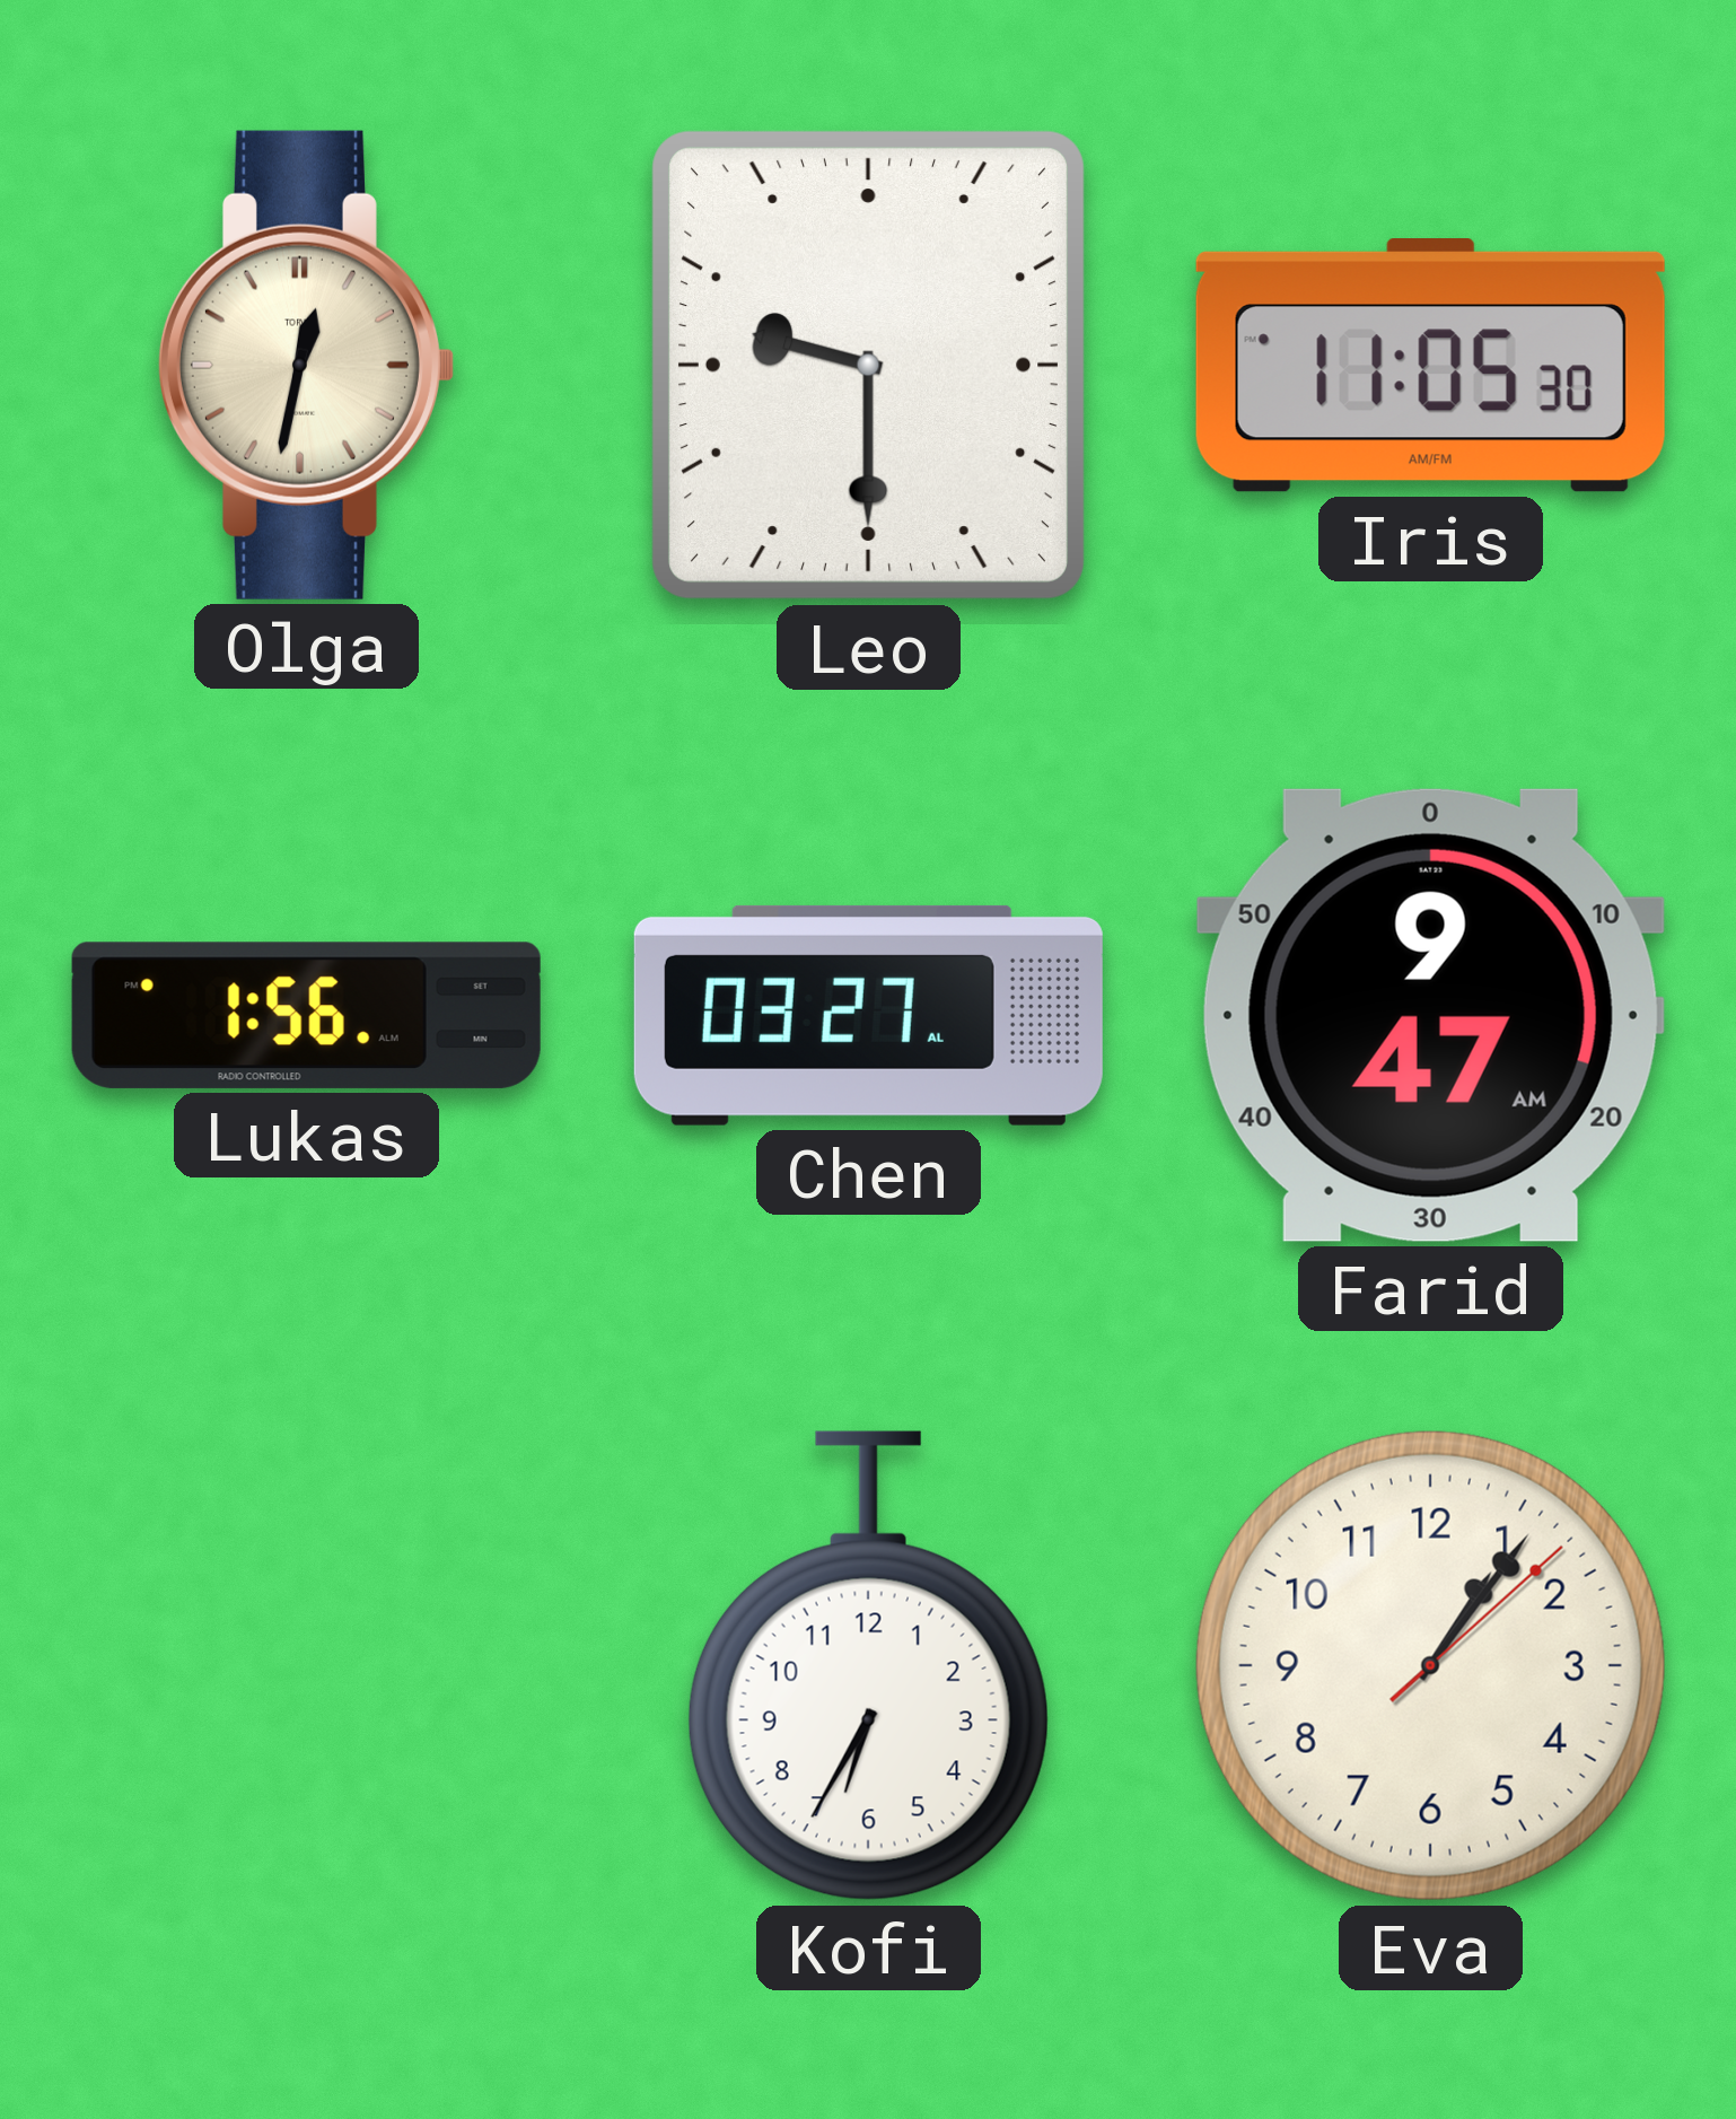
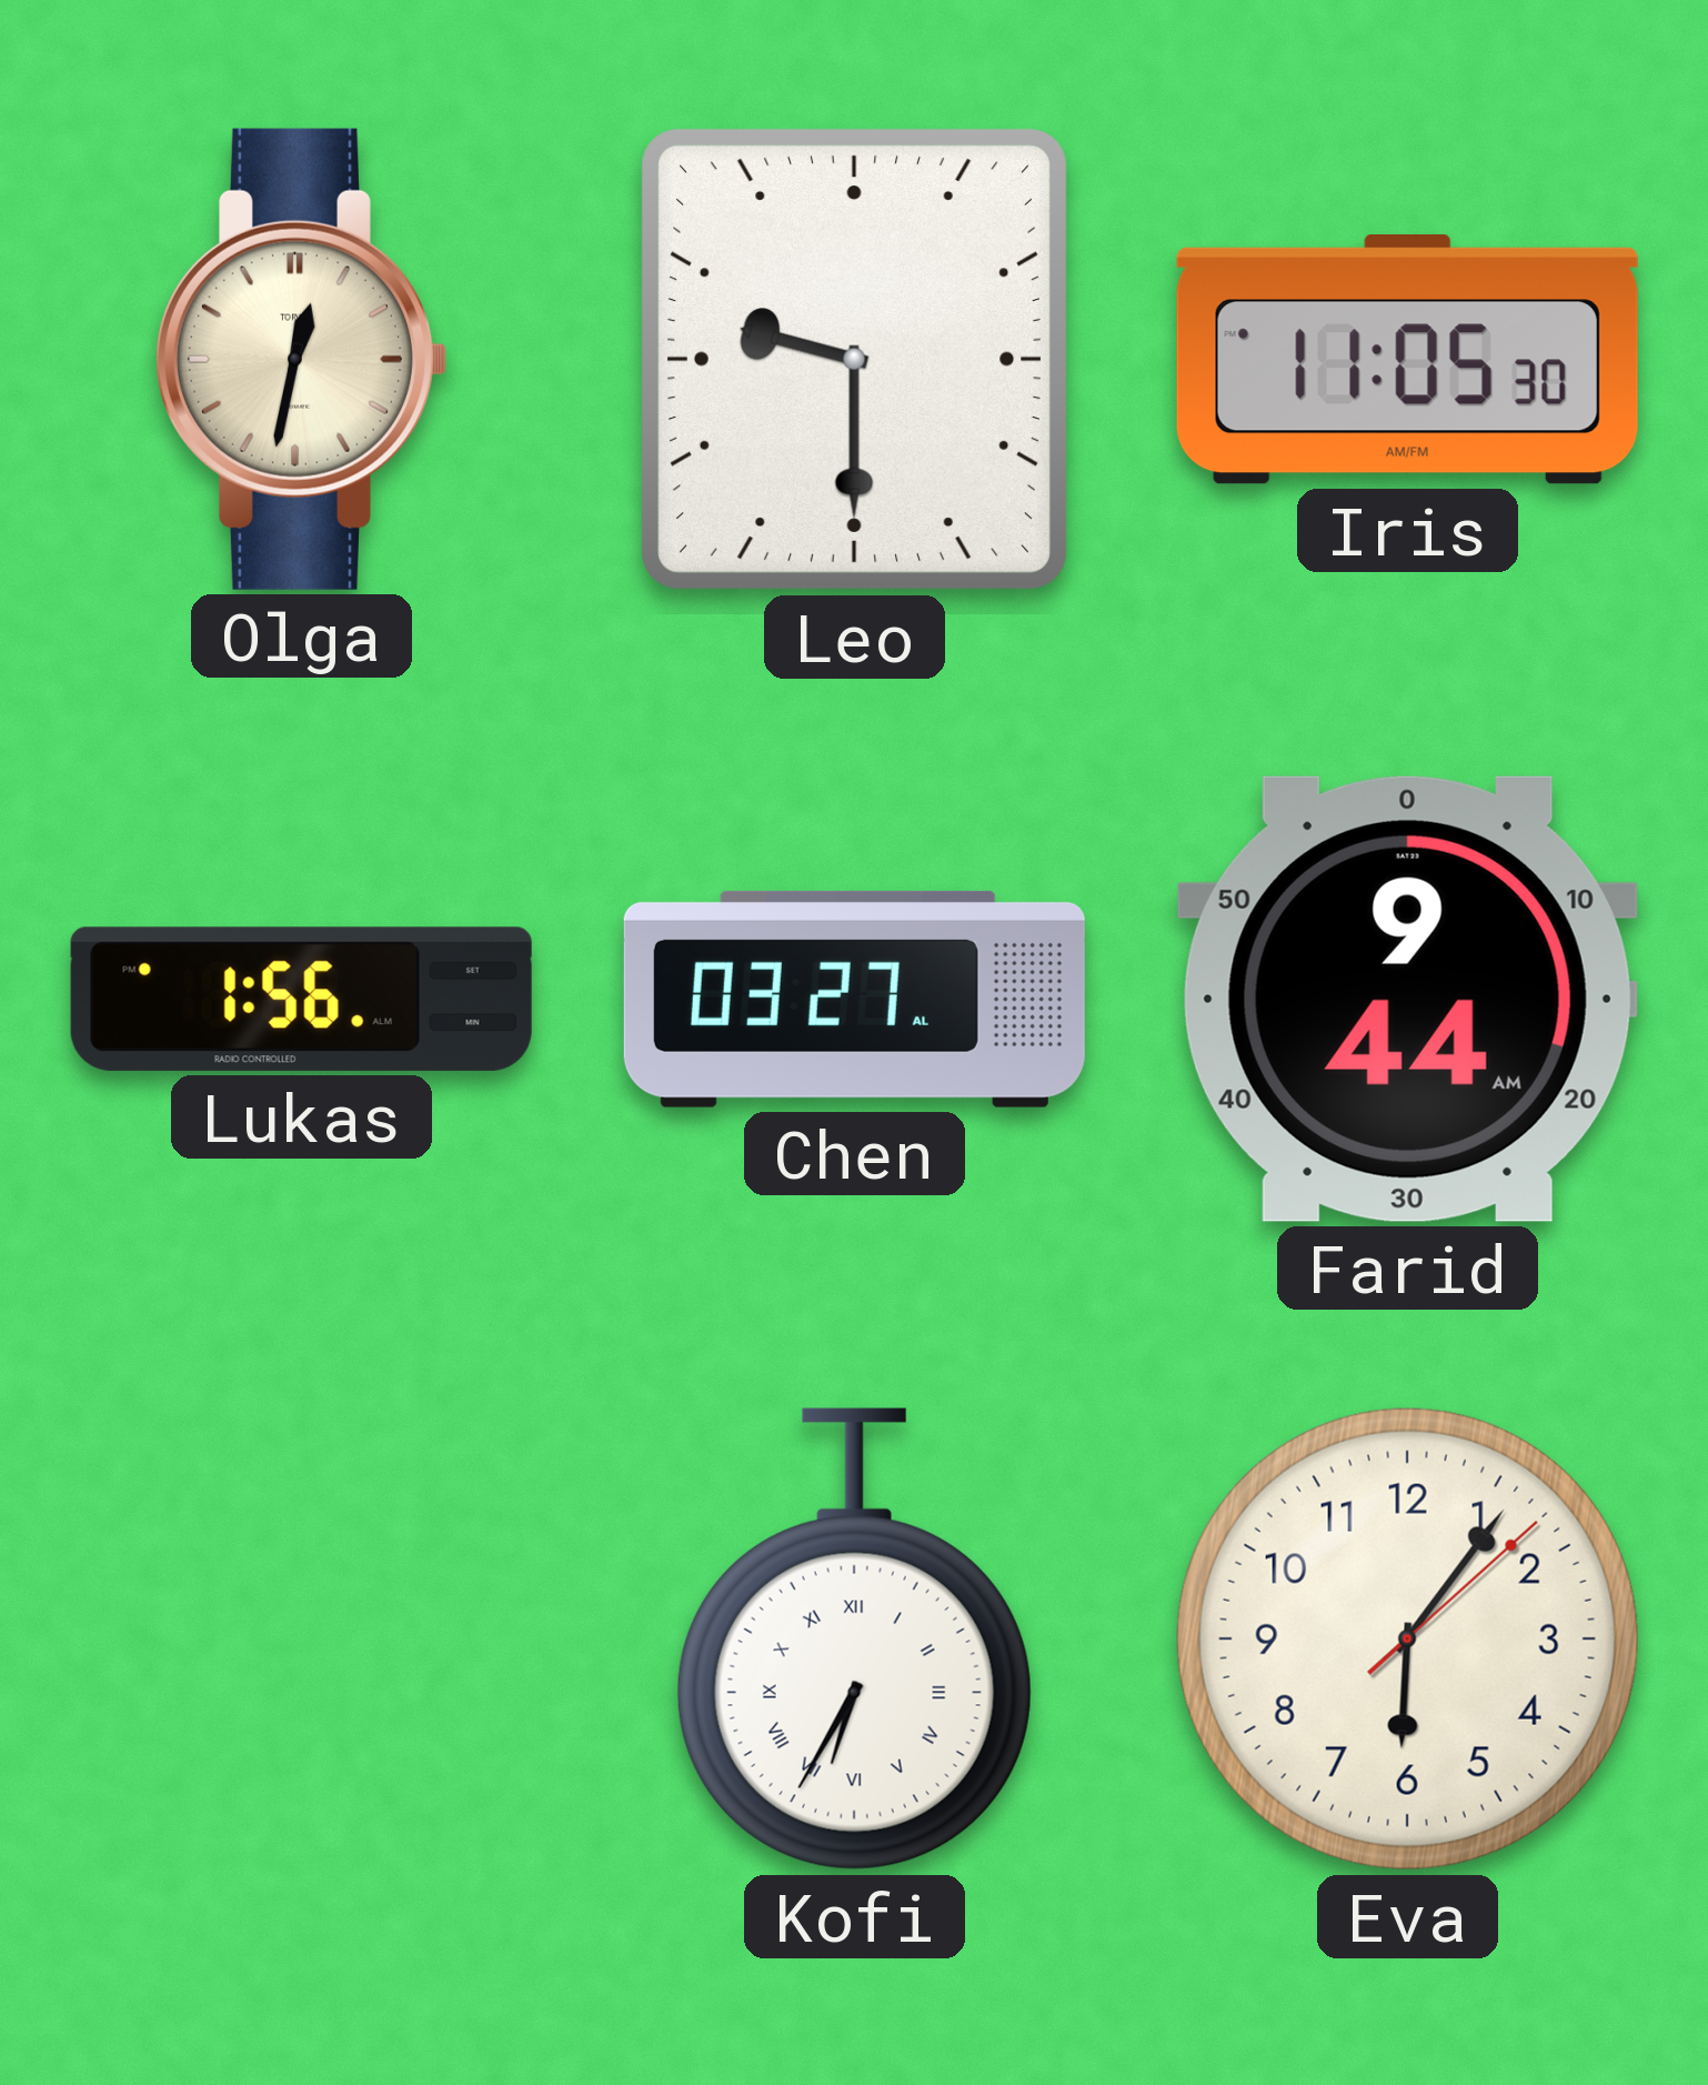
Farid: 9:47 -> 9:44 (1407, 999)
Kofi numerals: Arabic -> Roman (854, 1640)
Eva: 1:06 -> 6:06 (1407, 1638)
